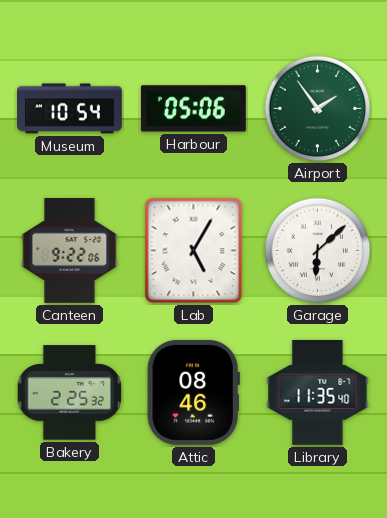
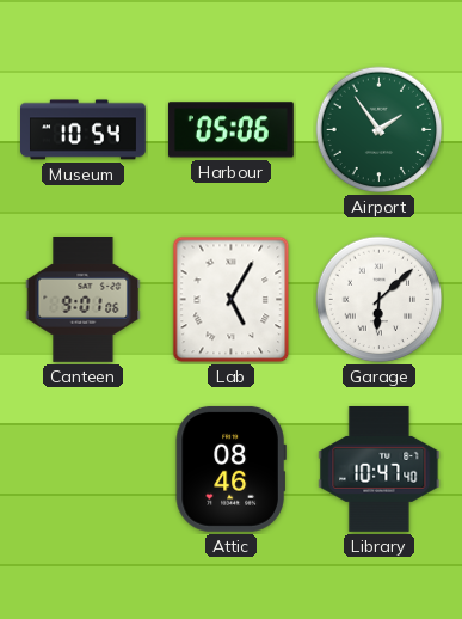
Canteen: 9:22 -> 9:01 (84, 300)
Bakery: 2:25 -> none (70, 393)
Library: 11:35 -> 10:47 (380, 468)
